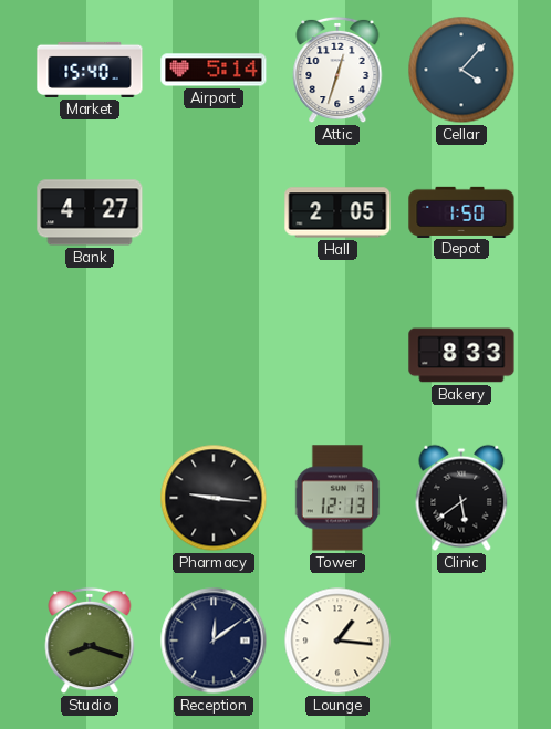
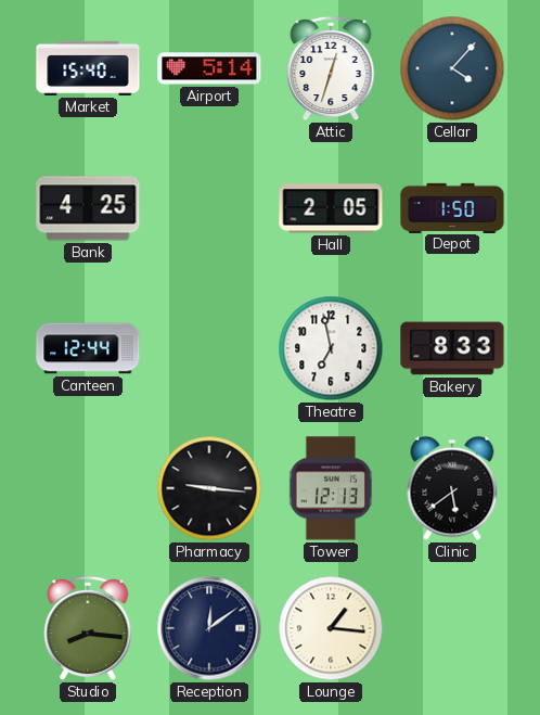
Bank: 4:27 -> 4:25 (88, 208)
Canteen: none -> 12:44 (88, 348)
Theatre: none -> 6:58 (331, 348)
Studio: 8:18 -> 8:16 (88, 628)
